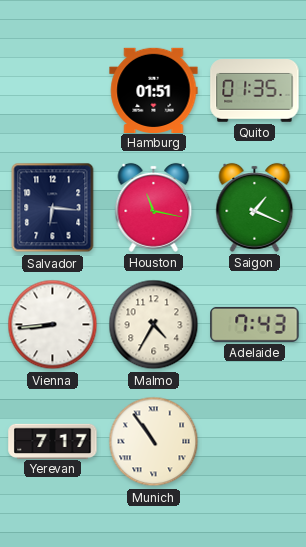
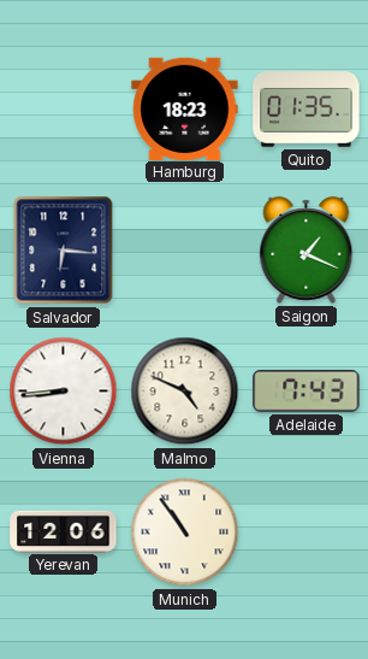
Hamburg: 01:51 -> 18:23 (185, 108)
Houston: 11:17 -> none (154, 207)
Malmo: 4:35 -> 4:49 (185, 392)
Yerevan: 7:17 -> 12:06 (64, 531)
